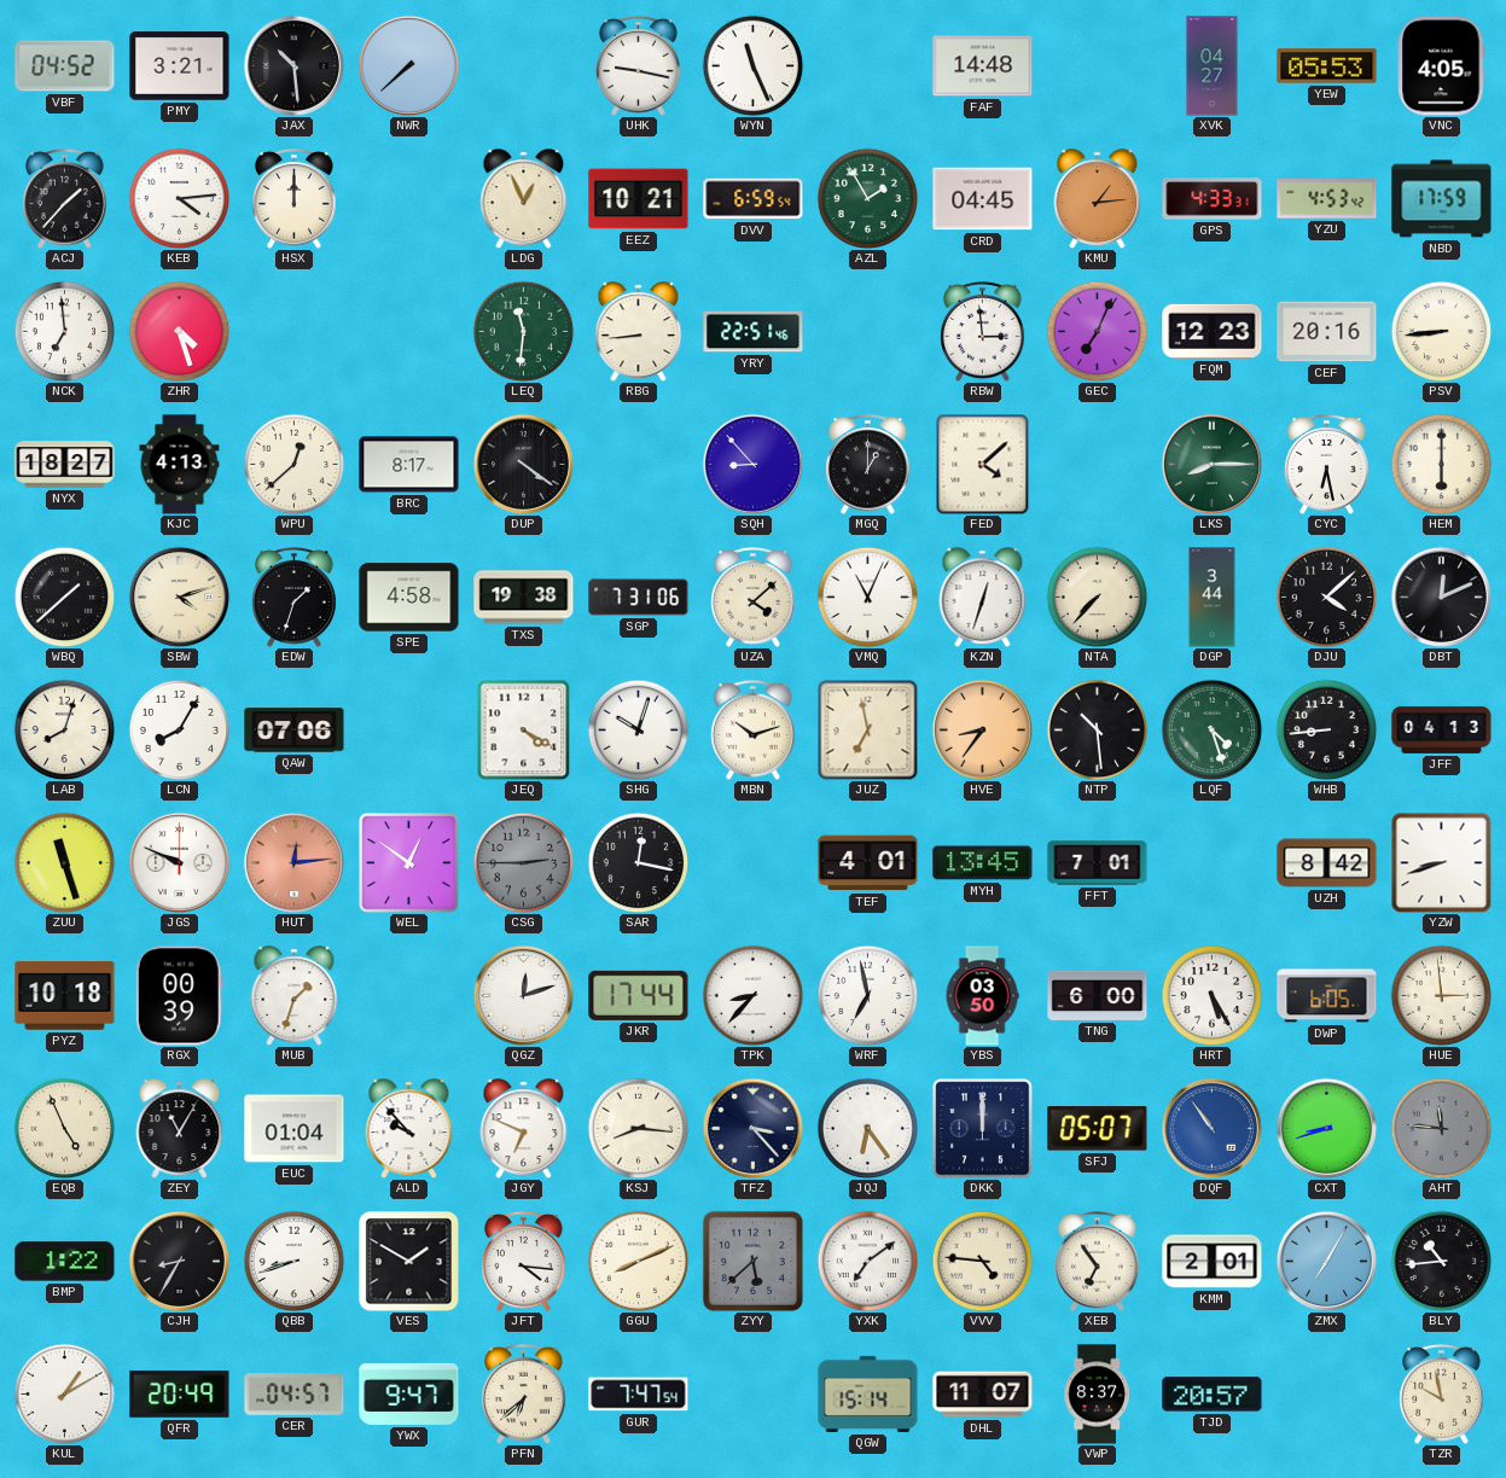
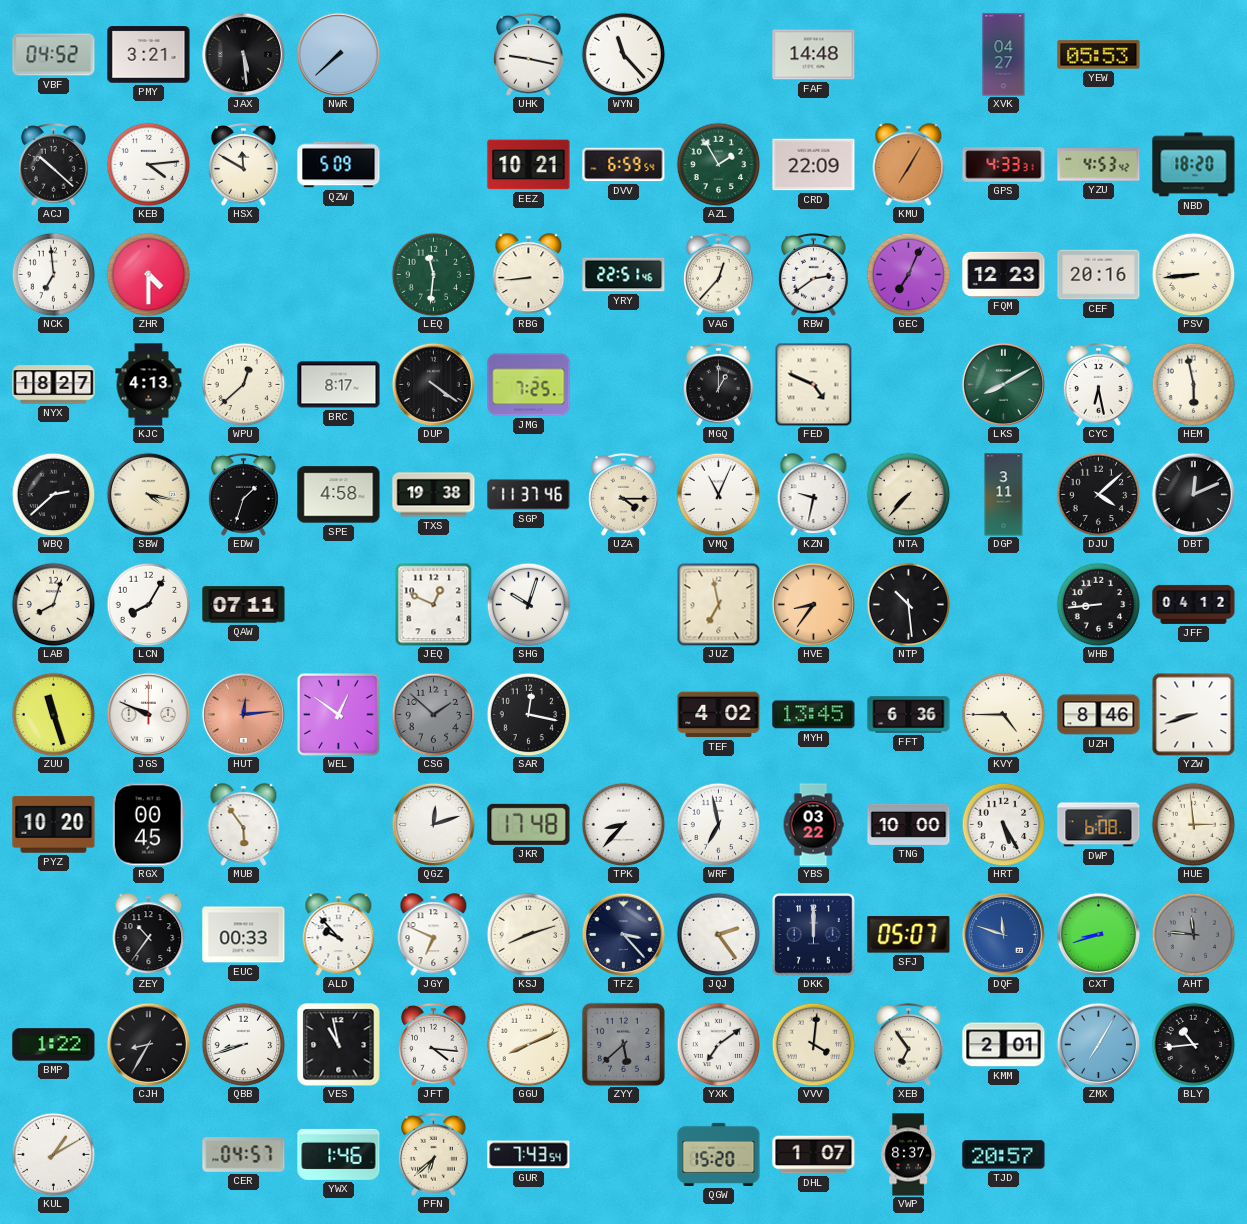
JAX: 10:29 -> 5:29 (243, 54)
WYN: 11:26 -> 11:23 (623, 54)
VNC: 4:05 -> none (1442, 66)
ACJ: 1:37 -> 10:22 (54, 164)
HSX: 12:00 -> 11:50 (244, 164)
QZW: none -> 5:09 (339, 165)
LDG: 12:56 -> none (524, 199)
CRD: 04:45 -> 22:09 (814, 165)
KMU: 1:14 -> 7:05 (909, 165)
NBD: 17:59 -> 18:20 (1194, 165)
ZHR: 4:27 -> 4:30 (148, 274)
VAG: none -> 12:37 (719, 274)
RBW: 2:59 -> 2:39 (814, 274)
JMG: none -> 7:25 (529, 385)
SQH: 8:53 -> none (752, 464)
FED: 4:08 -> 4:49 (814, 384)
LKS: 8:15 -> 8:10 (1003, 384)
HEM: 6:00 -> 5:58 (1193, 384)
WBQ: 1:38 -> 2:38 (53, 494)
SBW: 4:12 -> 4:17 (148, 494)
SGP: 7:31 -> 11:37 (529, 495)
UZA: 4:08 -> 4:15 (624, 494)
KZN: 12:33 -> 9:32 (814, 495)
DGP: 3:44 -> 3:11 (1004, 495)
QAW: 07:06 -> 07:11 (244, 605)
JEQ: 4:20 -> 12:49 (434, 604)
MBN: 10:12 -> none (754, 729)
LQF: 4:27 -> none (1211, 729)
JFF: 04:13 -> 04:12 (1194, 604)
CSG: 2:45 -> 1:52 (433, 714)
TEF: 4:01 -> 4:02 (719, 715)
FFT: 7:01 -> 6:36 (909, 715)
KVY: none -> 4:45 (1003, 714)
UZH: 8:42 -> 8:46 (1099, 715)
PYZ: 10:18 -> 10:20 (54, 825)
RGX: 00:39 -> 00:45 (148, 825)
MUB: 1:33 -> 5:54 (244, 825)
JKR: 17:44 -> 17:48 (529, 824)
YBS: 03:50 -> 03:22 (813, 825)
TNG: 6:00 -> 10:00 (909, 824)
DWP: 6:05 -> 6:08 (1099, 825)
EQB: 4:56 -> none (64, 1128)
ZEY: 11:05 -> 10:36 (149, 935)
EUC: 01:04 -> 00:33 (244, 935)
KSJ: 8:16 -> 8:12 (528, 934)
JQJ: 6:24 -> 2:24 (718, 934)
DQF: 10:54 -> 11:48 (1003, 934)
VES: 1:50 -> 10:58 (339, 1045)
VVV: 4:46 -> 4:01 (813, 1044)
QFR: 20:49 -> none (180, 1393)
YWX: 9:47 -> 1:46 (339, 1154)
GUR: 7:47 -> 7:43 (529, 1155)
QGW: 15:14 -> 15:20 (719, 1154)
DHL: 11:07 -> 1:07 (814, 1155)
TZR: 9:58 -> none (1442, 1393)
